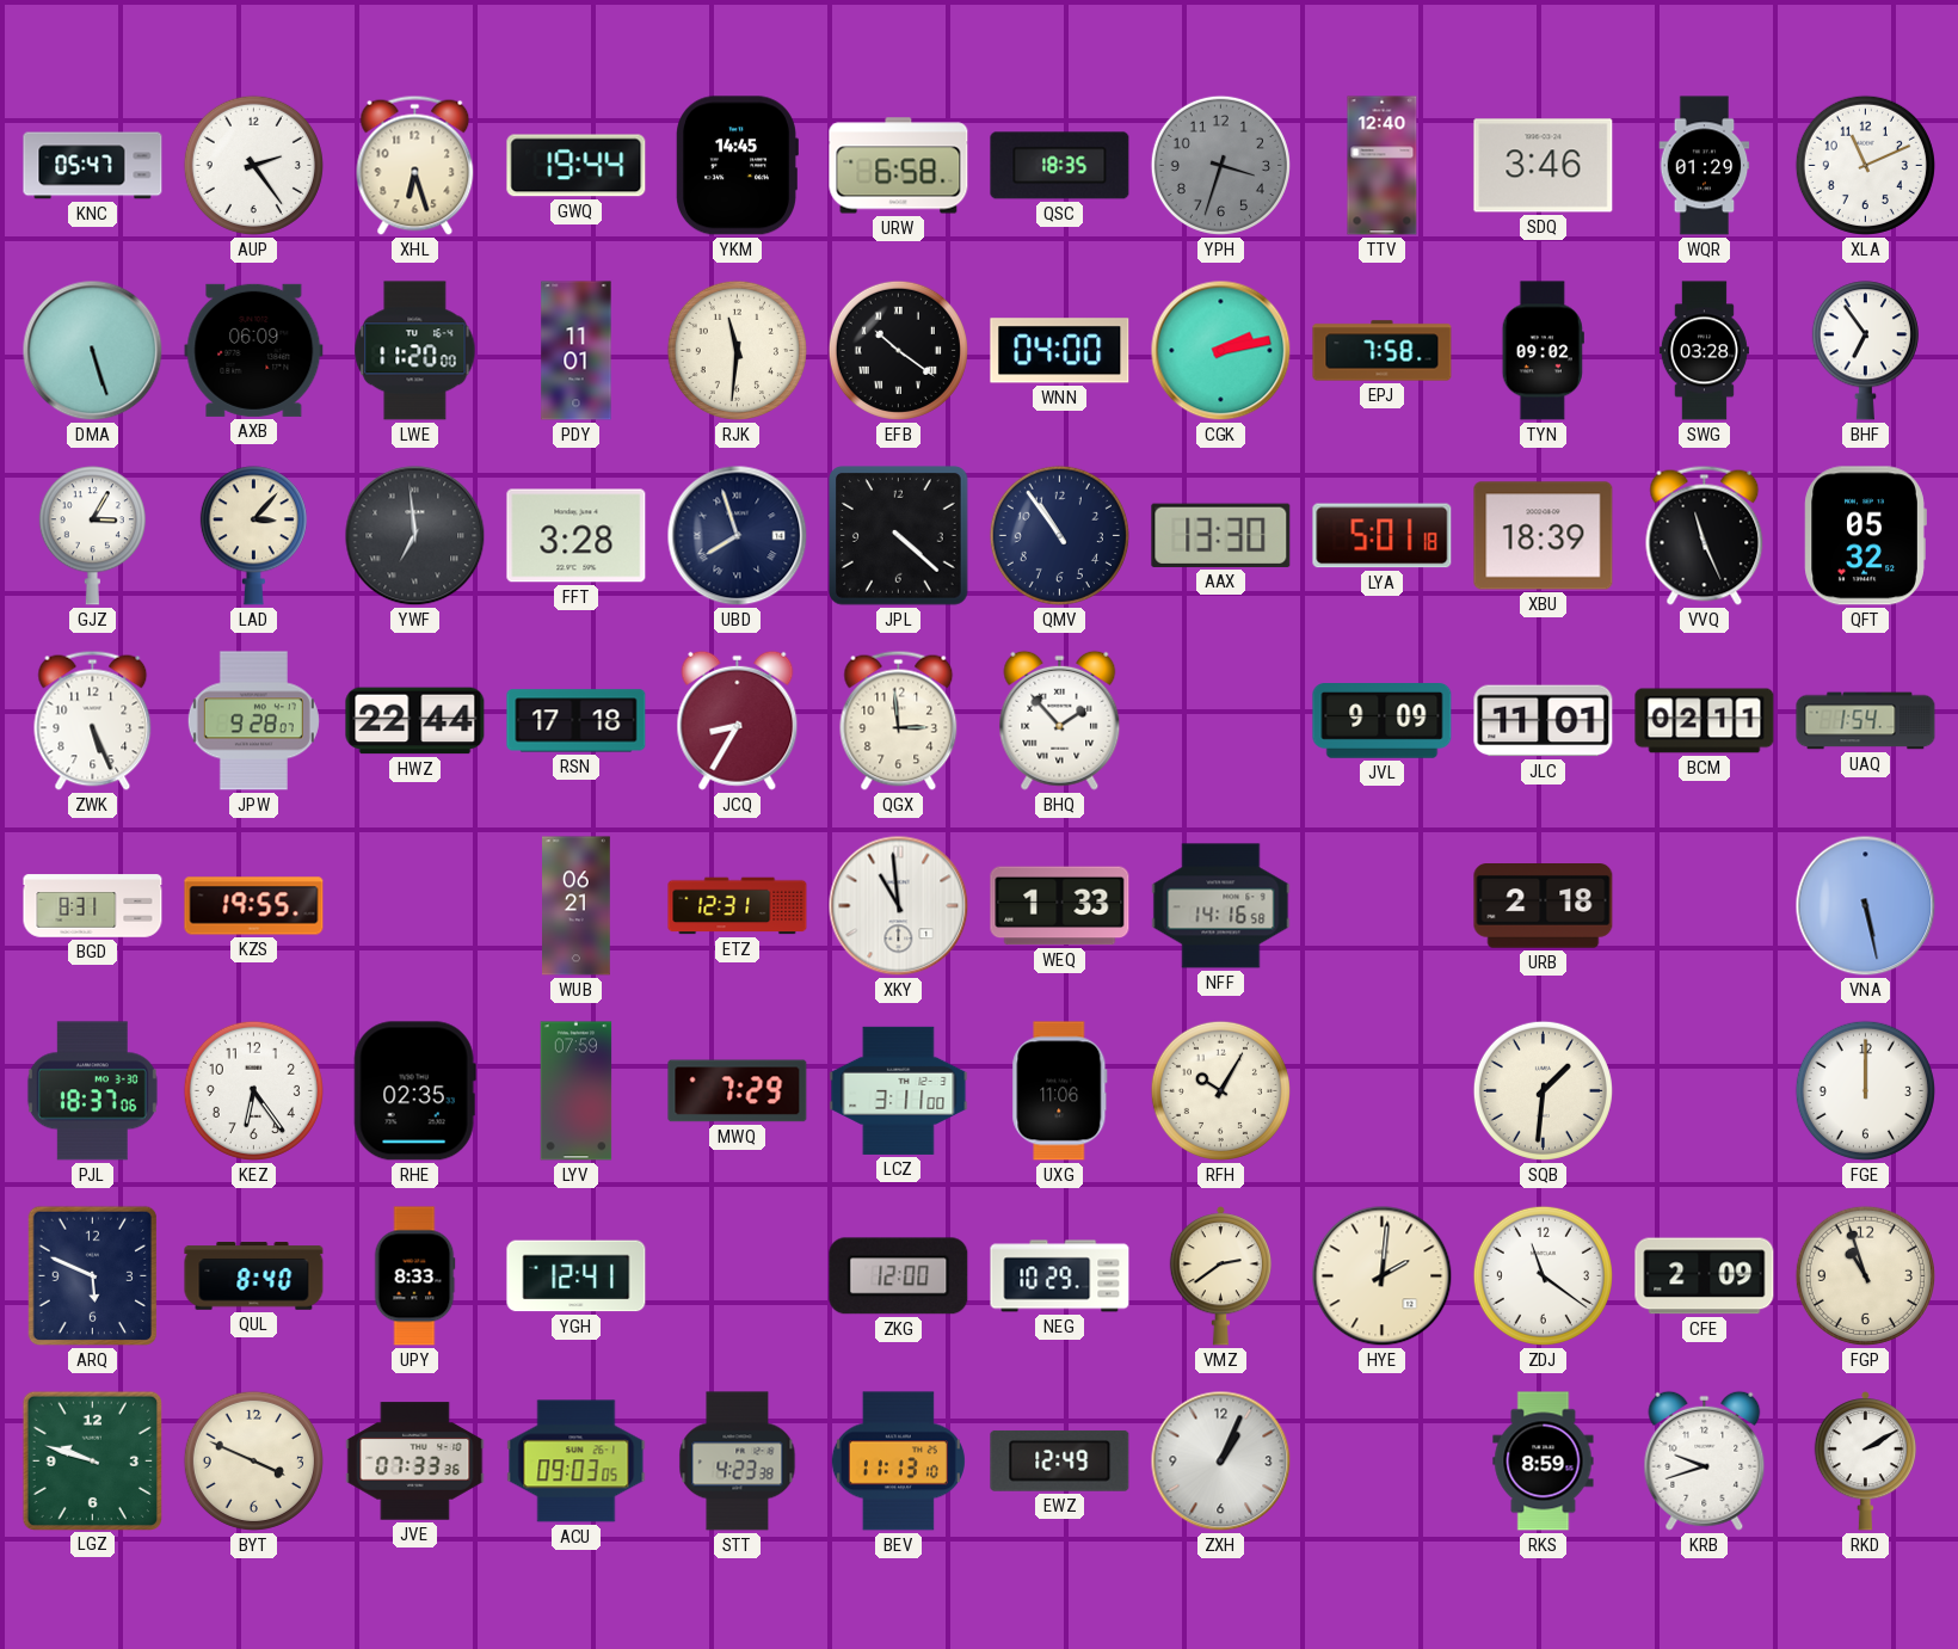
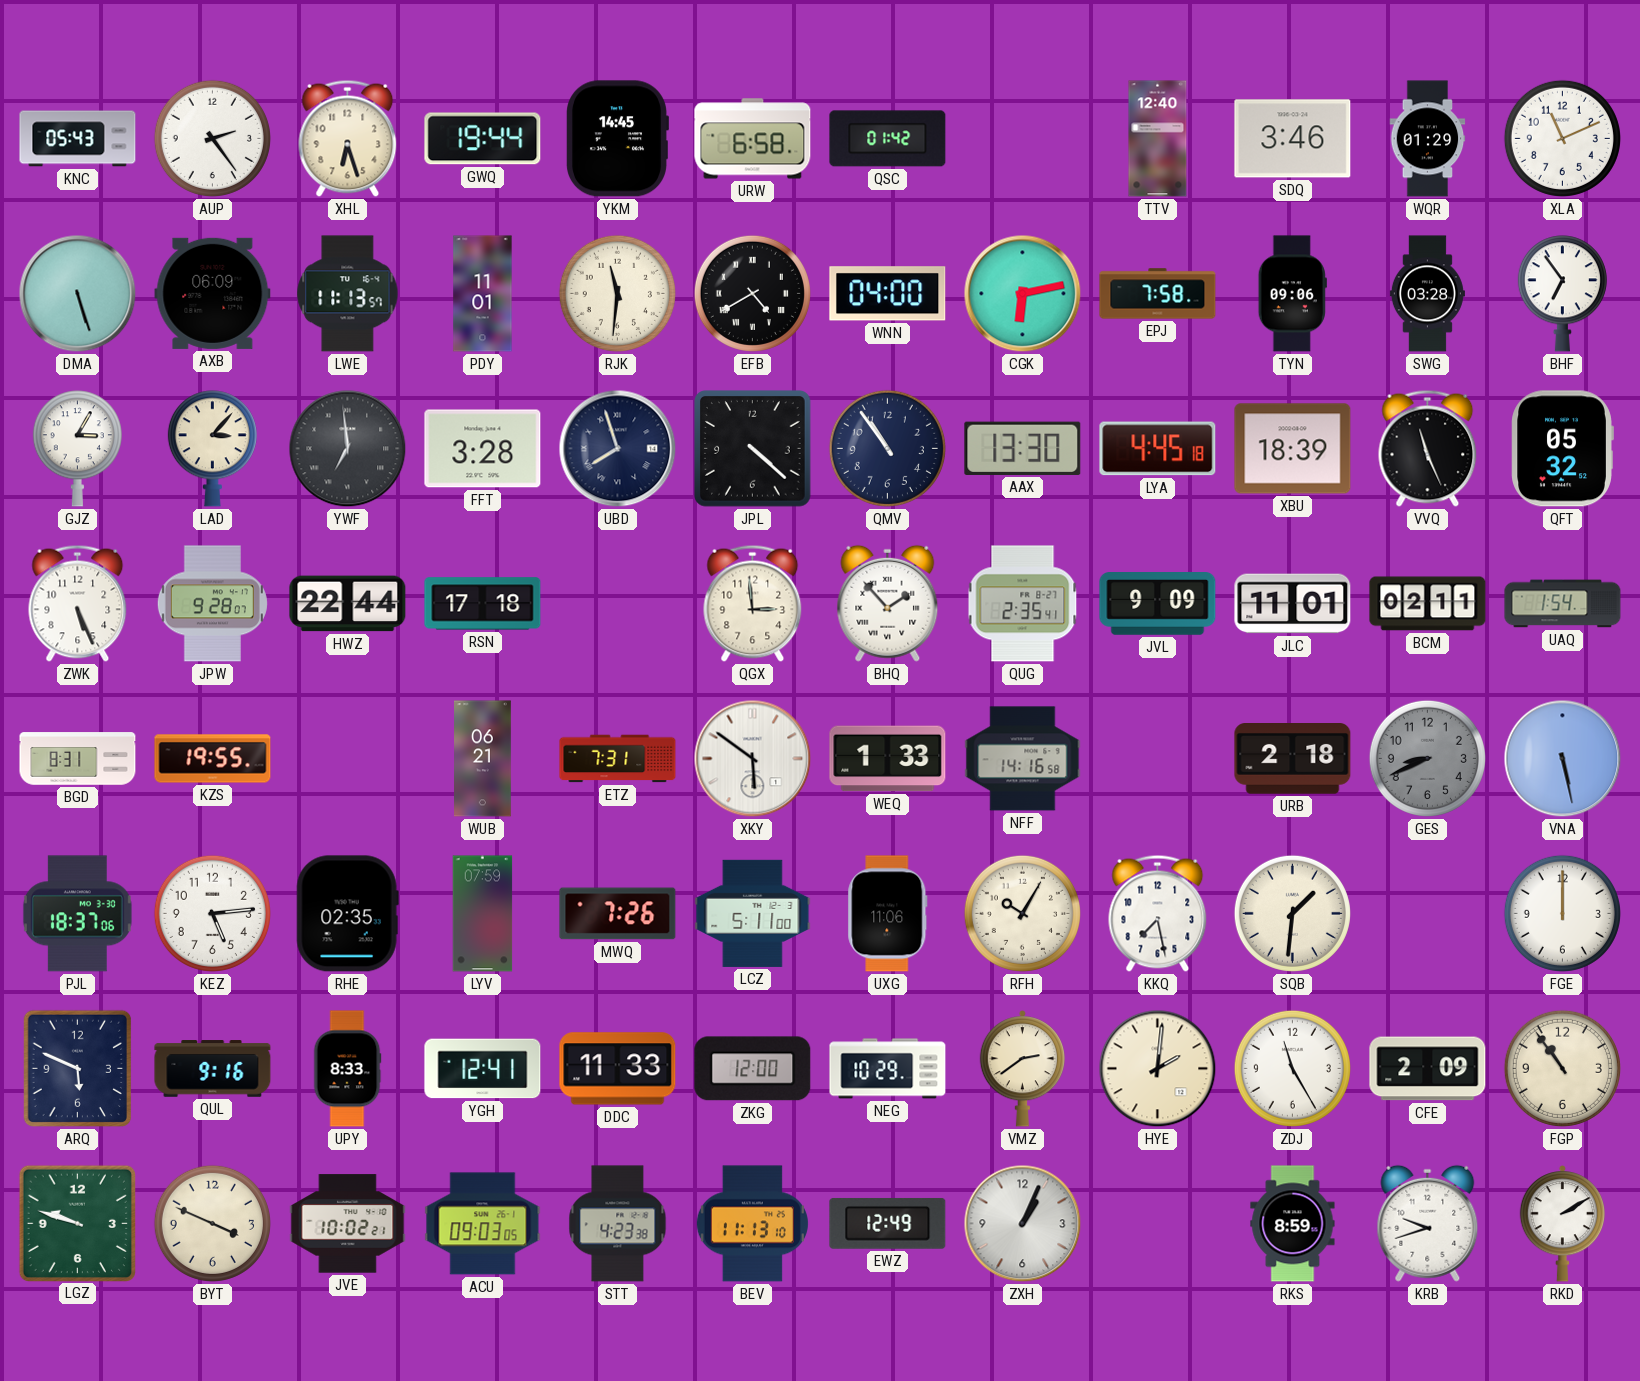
KNC: 05:47 -> 05:43 (78, 139)
QSC: 18:35 -> 01:42 (888, 139)
YPH: 3:33 -> none (1220, 165)
LWE: 11:20 -> 11:13 (348, 294)
EFB: 10:21 -> 4:40 (752, 293)
CGK: 2:13 -> 6:13 (1023, 294)
TYN: 09:02 -> 09:06 (1292, 294)
LYA: 5:01 -> 4:45 (1158, 449)
JCQ: 8:35 -> none (738, 720)
QUG: none -> 2:35 (1023, 604)
ETZ: 12:31 -> 7:31 (618, 759)
XKY: 10:59 -> 5:51 (753, 759)
GES: none -> 8:41 (1427, 758)
KEZ: 6:24 -> 5:14 (212, 913)
MWQ: 7:29 -> 7:26 (618, 914)
LCZ: 3:11 -> 5:11 (753, 913)
KKQ: none -> 7:28 (1158, 913)
QUL: 8:40 -> 9:16 (213, 1069)
DDC: none -> 11:33 (618, 1069)
ZDJ: 11:21 -> 11:25 (1292, 1068)
FGP: 10:57 -> 10:54 (1562, 1068)
JVE: 07:33 -> 10:02 (348, 1224)
